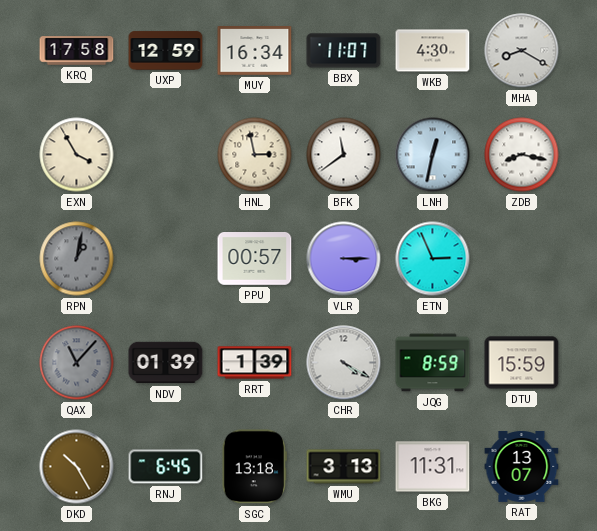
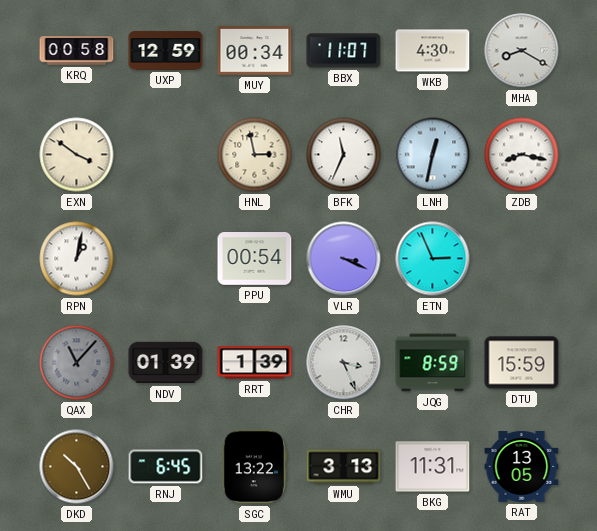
KRQ: 17:58 -> 00:58 (77, 51)
MUY: 16:34 -> 00:34 (255, 51)
EXN: 3:55 -> 3:51 (77, 155)
BFK: 11:39 -> 11:34 (344, 155)
RPN dial: grey -> white (77, 259)
PPU: 00:57 -> 00:54 (255, 259)
VLR: 3:15 -> 3:19 (344, 259)
CHR: 4:20 -> 3:26 (344, 363)
SGC: 13:18 -> 13:22 (254, 467)
RAT: 13:07 -> 13:05 (522, 467)
